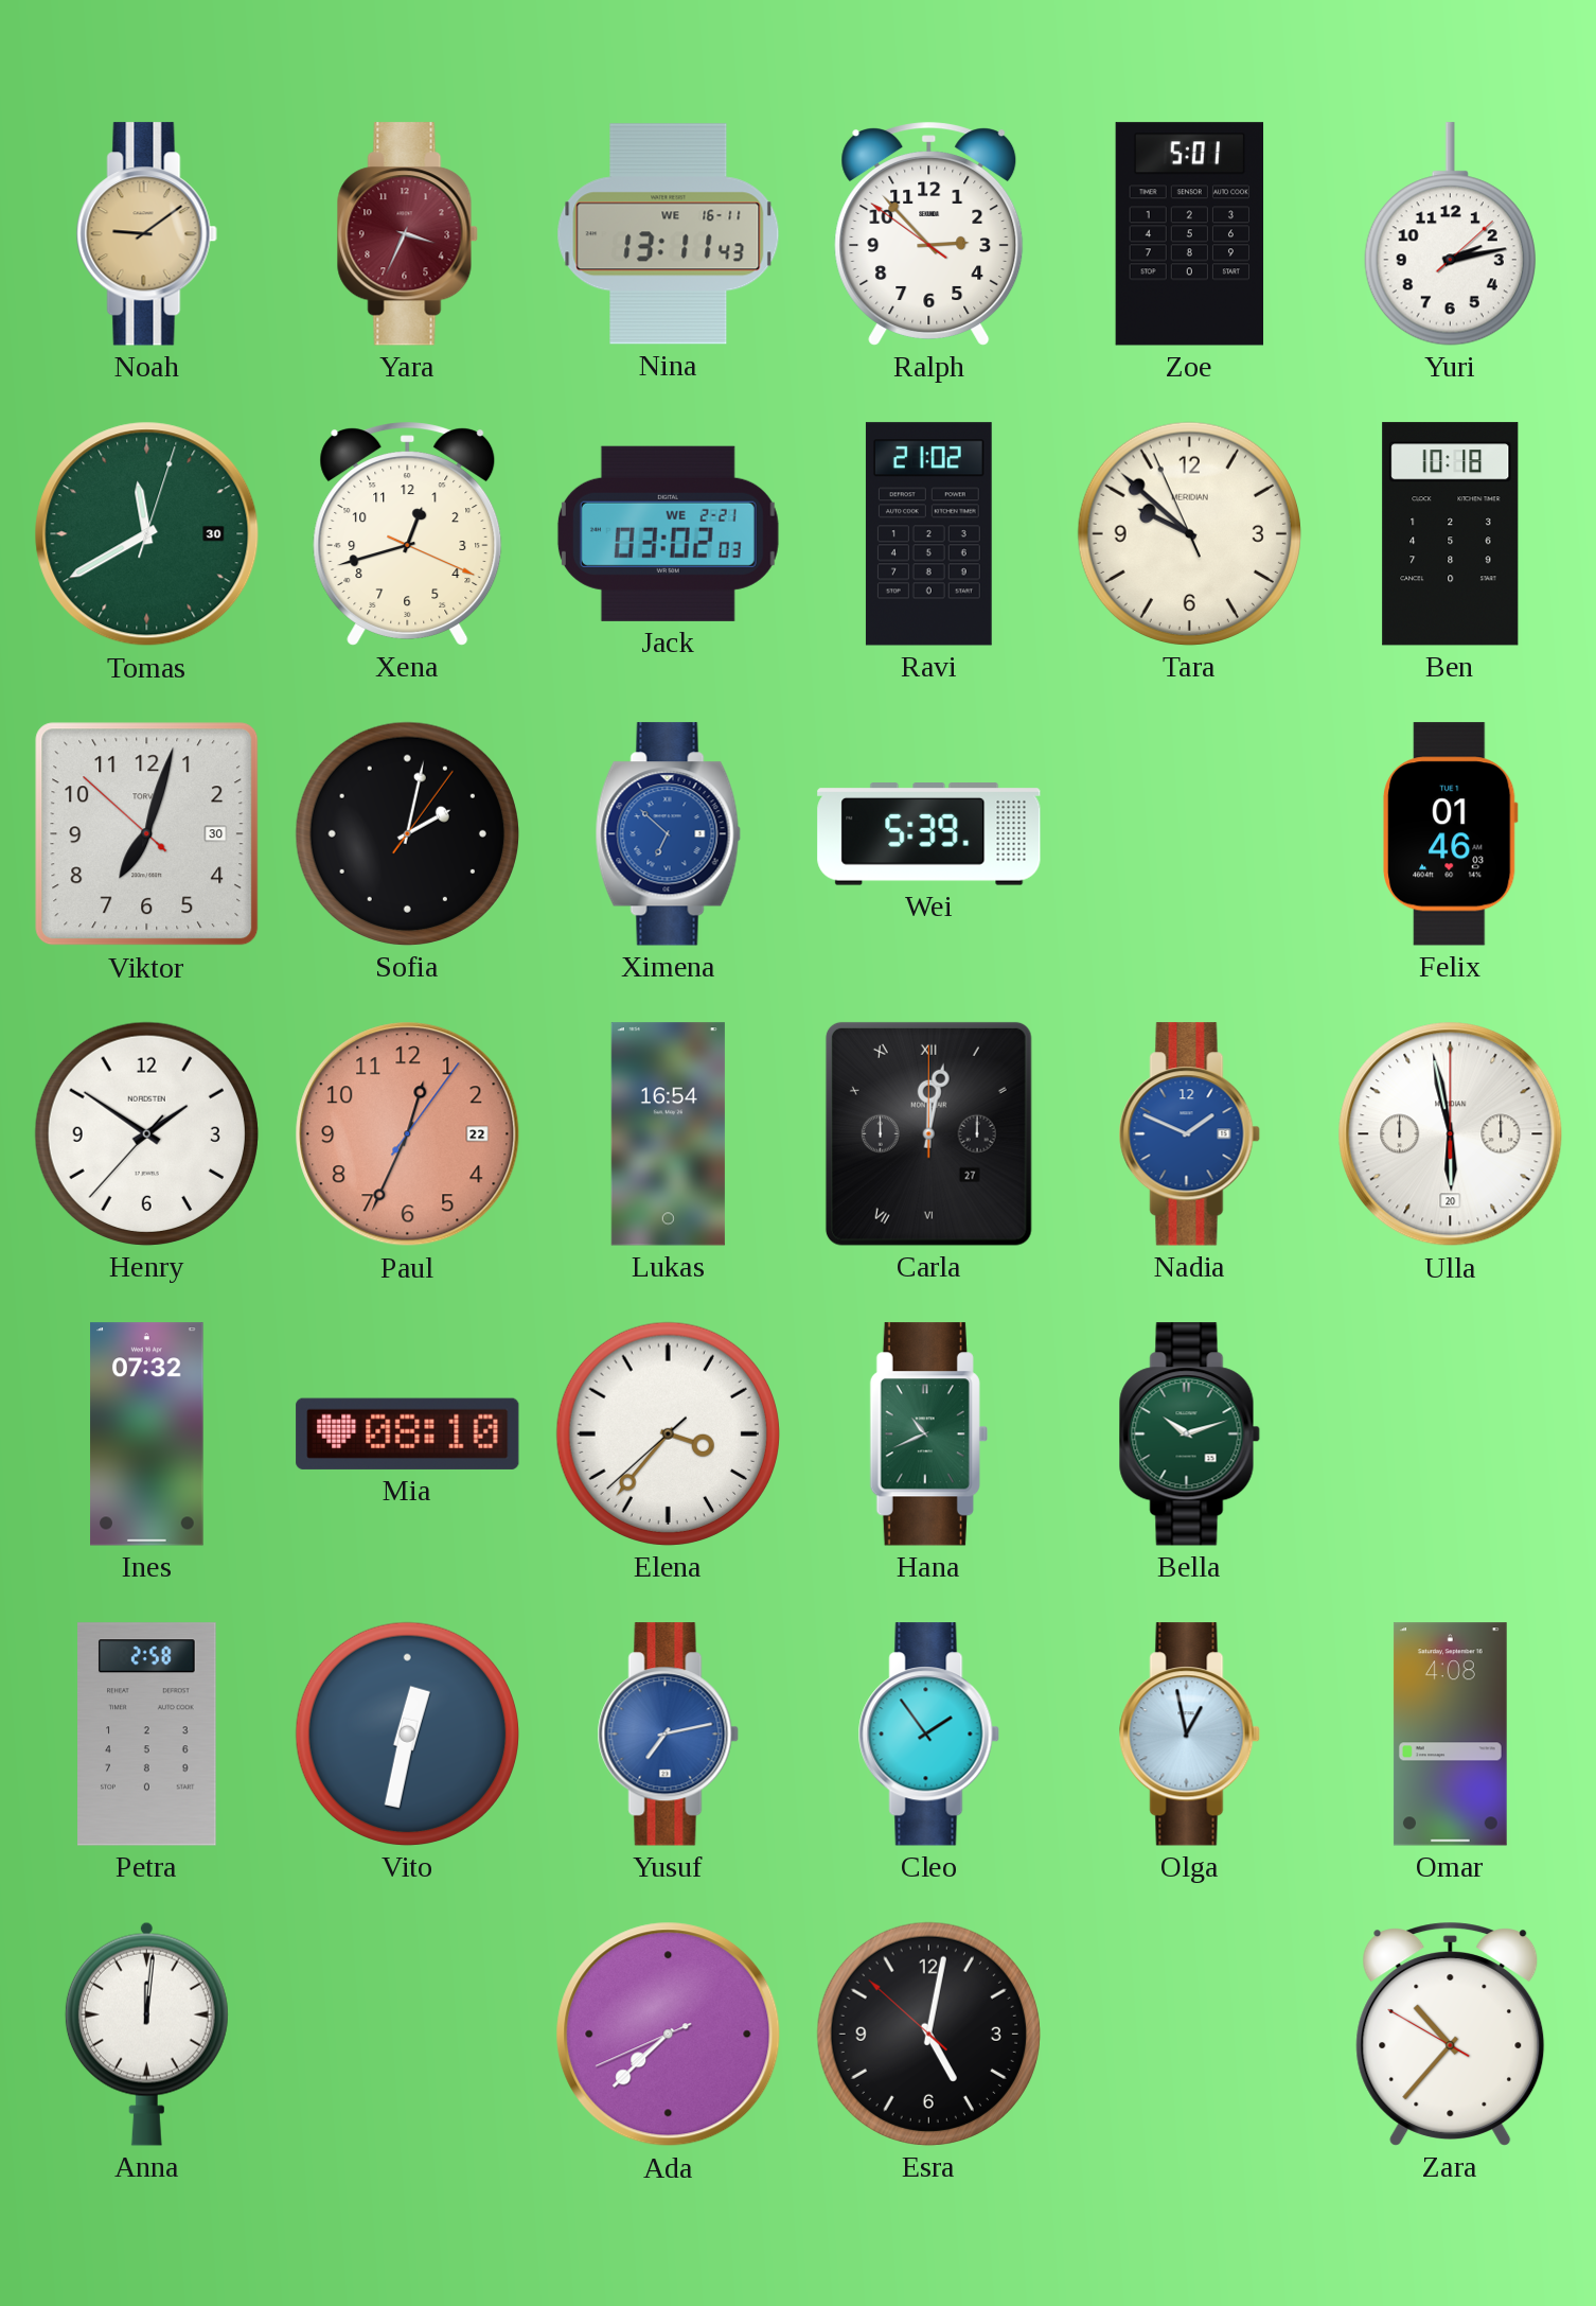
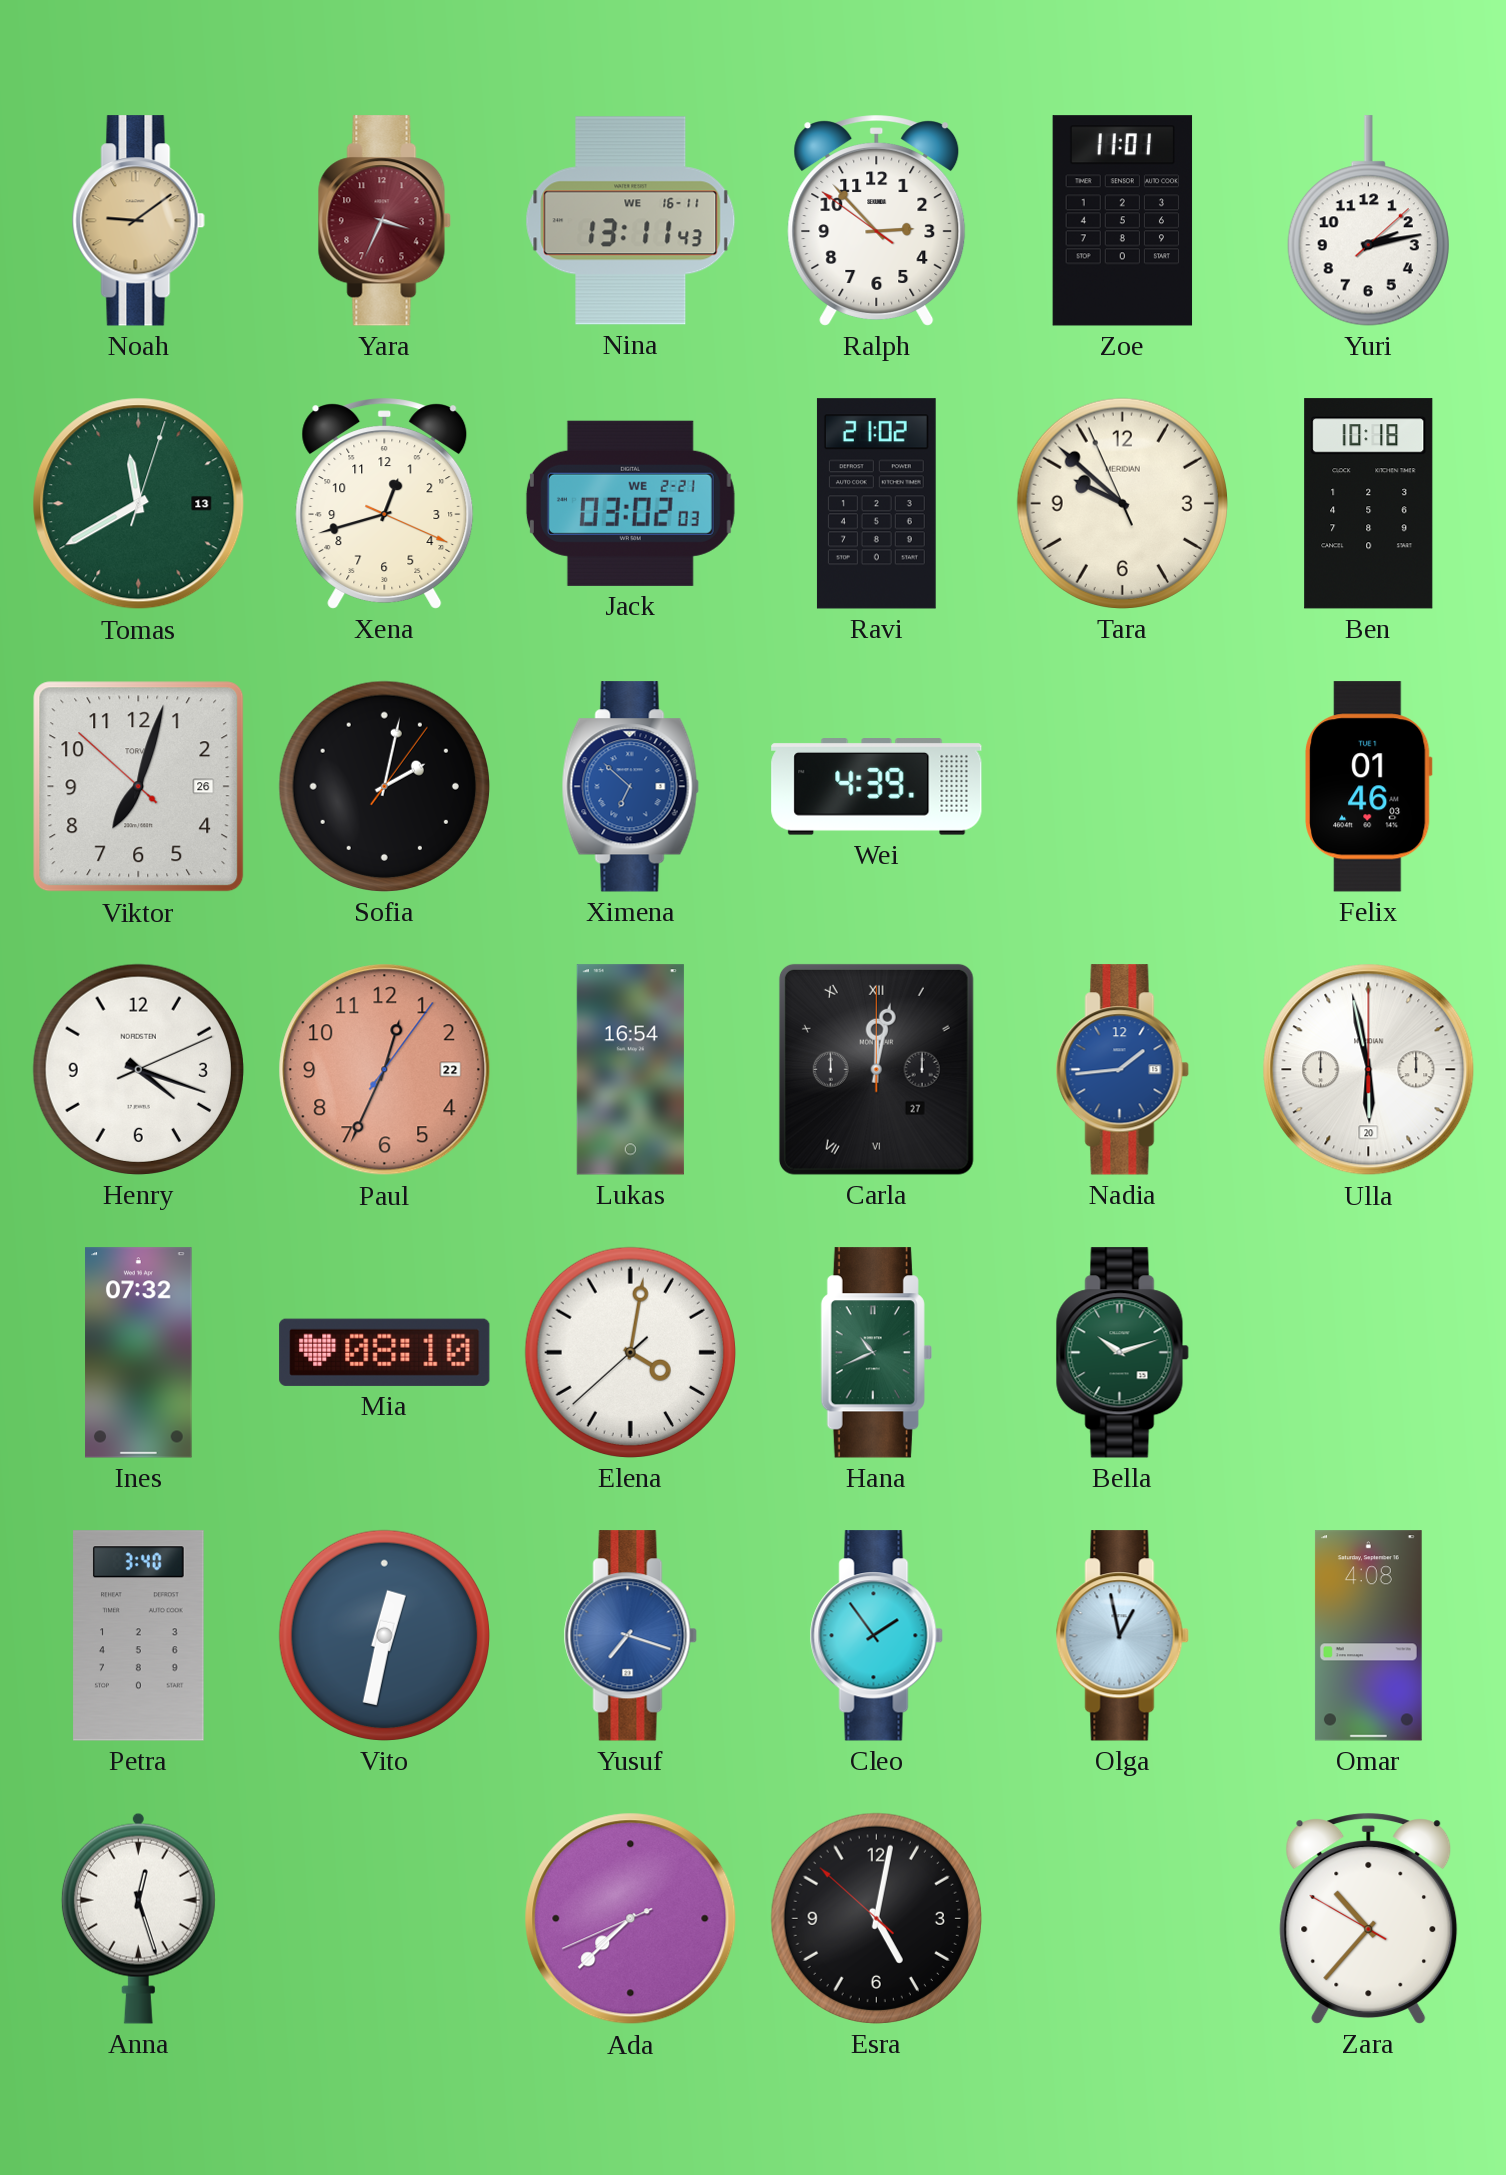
Zoe: 5:01 -> 11:01 (1123, 221)
Tomas date: 30 -> 13 (139, 504)
Viktor date: 30 -> 26 (139, 787)
Wei: 5:39 -> 4:39 (877, 787)
Henry: 1:50 -> 4:18 (138, 1069)
Nadia: 1:49 -> 1:44 (1122, 1070)
Elena: 3:36 -> 4:01 (630, 1352)
Petra: 2:58 -> 3:40 (139, 1636)
Yusuf: 7:13 -> 7:18 (630, 1636)
Anna: 12:01 -> 12:27 (138, 1918)
